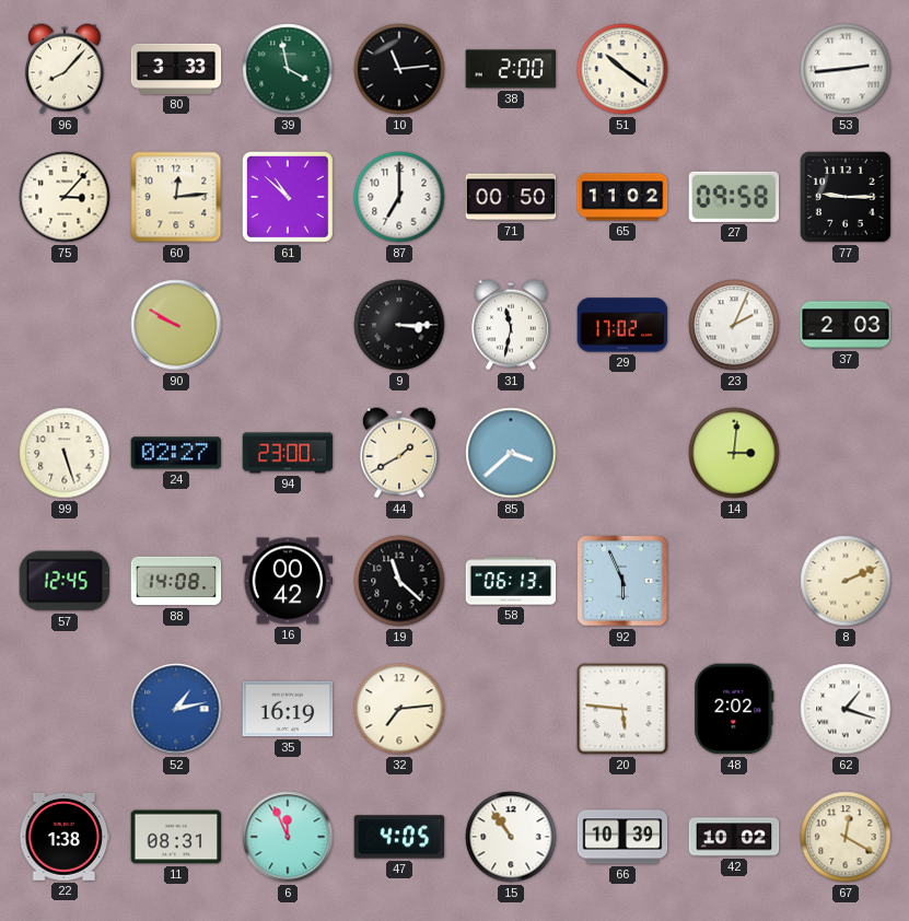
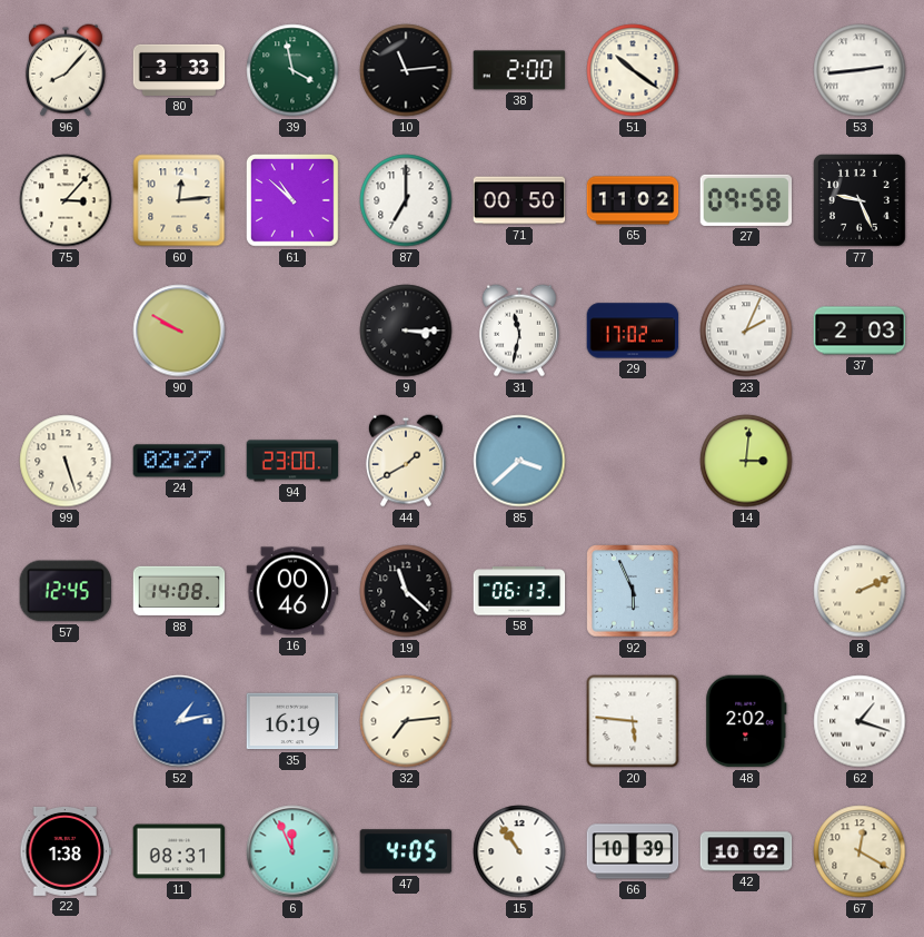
77: 9:15 -> 9:26 (860, 200)
16: 00:42 -> 00:46 (292, 591)
